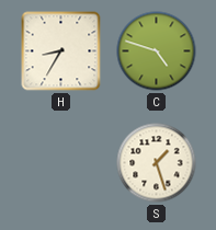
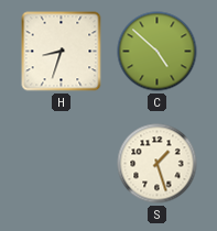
H: 8:35 -> 8:33 (62, 52)
C: 4:48 -> 4:52 (158, 52)
